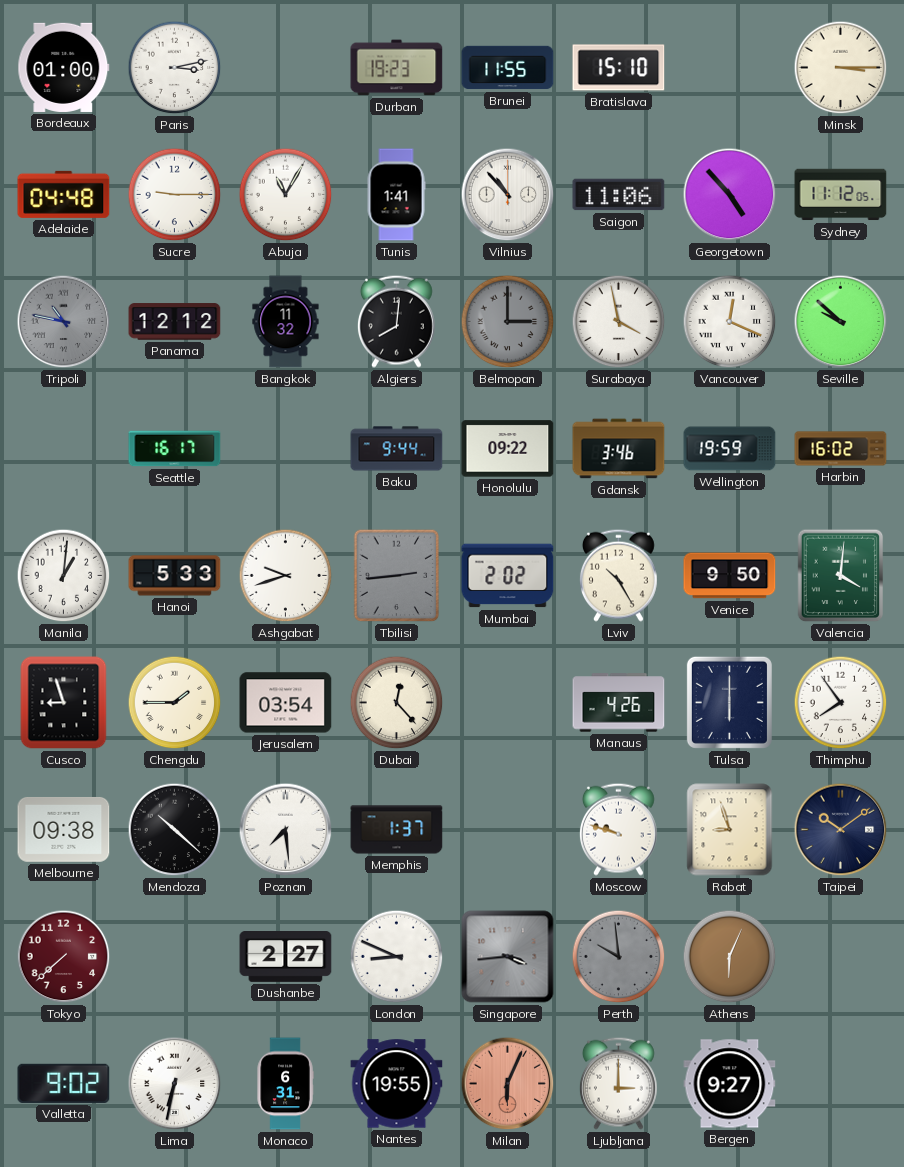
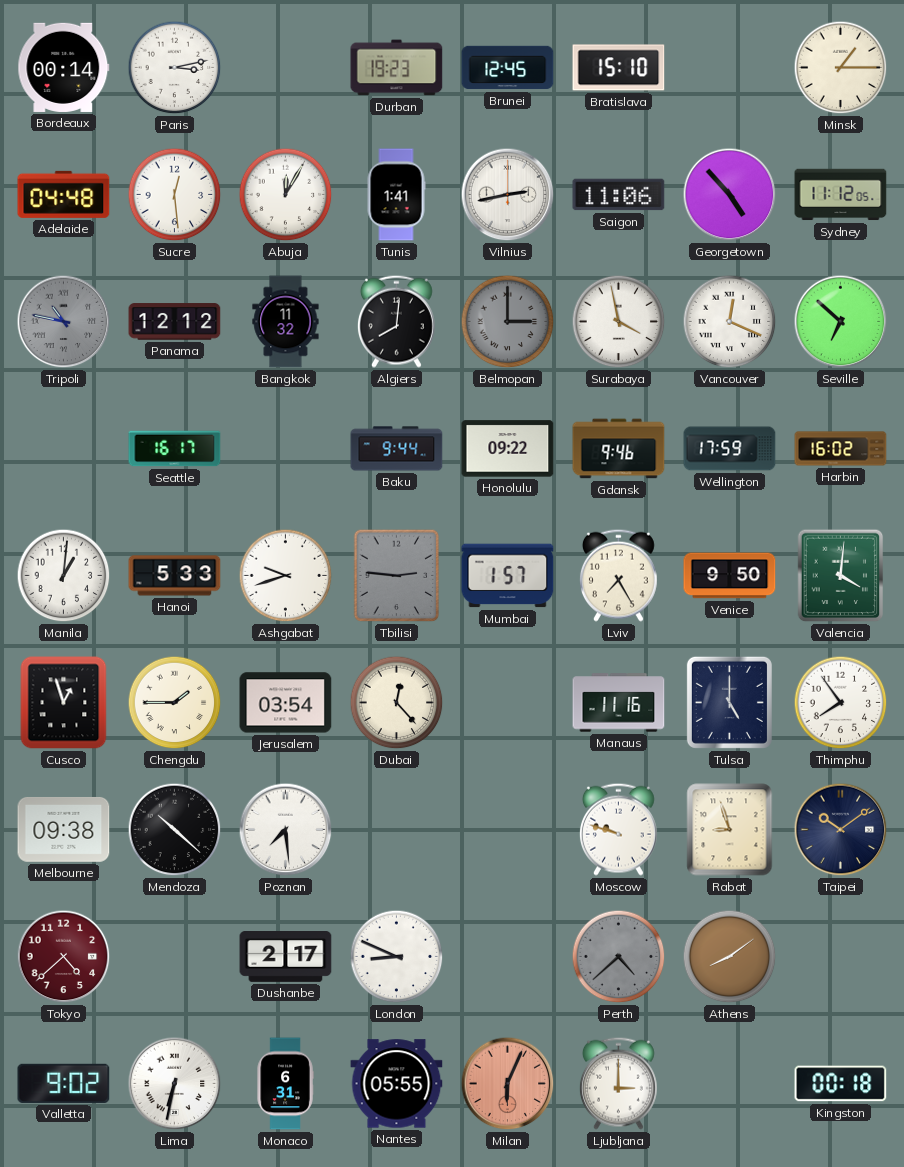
Bordeaux: 01:00 -> 00:14 (64, 67)
Brunei: 11:55 -> 12:45 (508, 68)
Minsk: 3:15 -> 1:15 (841, 68)
Sucre: 9:15 -> 12:29 (175, 195)
Abuja: 11:05 -> 12:05 (286, 195)
Vilnius: 10:53 -> 2:43 (508, 195)
Seville: 9:52 -> 6:52 (841, 322)
Gdansk: 3:46 -> 9:46 (619, 449)
Wellington: 19:59 -> 17:59 (730, 449)
Tbilisi: 2:44 -> 2:46 (397, 576)
Mumbai: 2:02 -> 1:57 (508, 576)
Lviv: 10:25 -> 7:25 (618, 575)
Cusco: 8:57 -> 12:57 (64, 703)
Manaus: 4:26 -> 11:16 (619, 703)
Tulsa: 6:00 -> 5:00 (729, 702)
Memphis: 1:37 -> none (397, 830)
Tokyo: 7:38 -> 4:38 (64, 957)
Dushanbe: 2:27 -> 2:17 (286, 957)
Singapore: 3:44 -> none (508, 957)
Perth: 9:59 -> 4:38 (619, 957)
Athens: 6:04 -> 8:09 (730, 957)
Nantes: 19:55 -> 05:55 (397, 1084)
Bergen: 9:27 -> none (730, 1084)
Kingston: none -> 00:18 (841, 1084)
